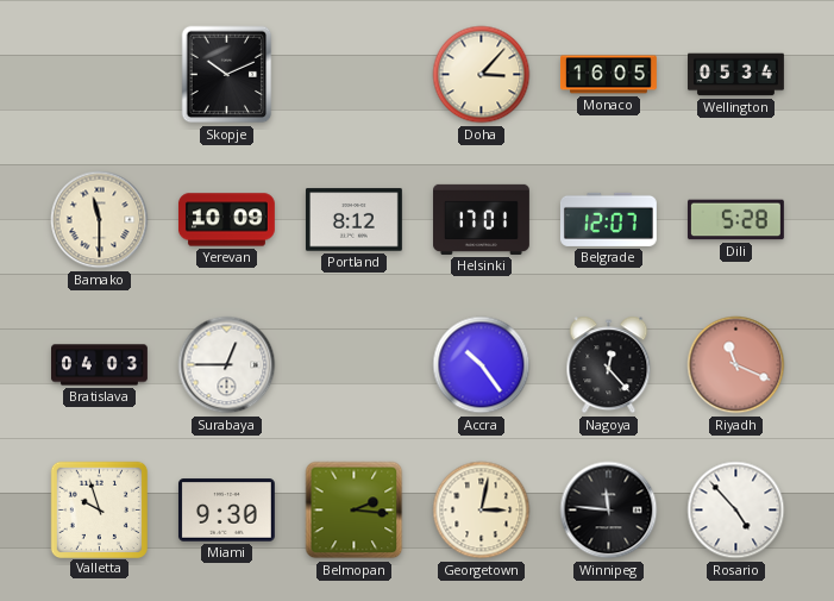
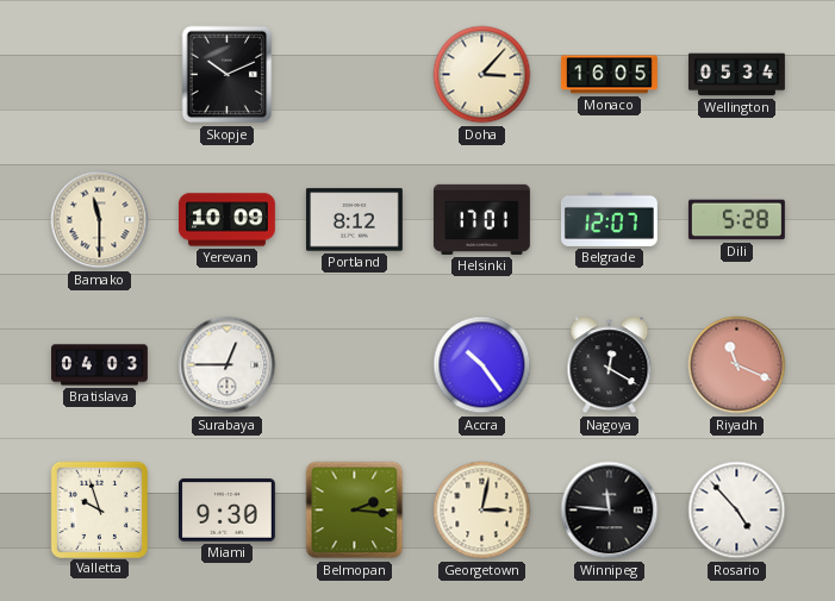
Nagoya: 12:23 -> 12:20 (610, 365)
